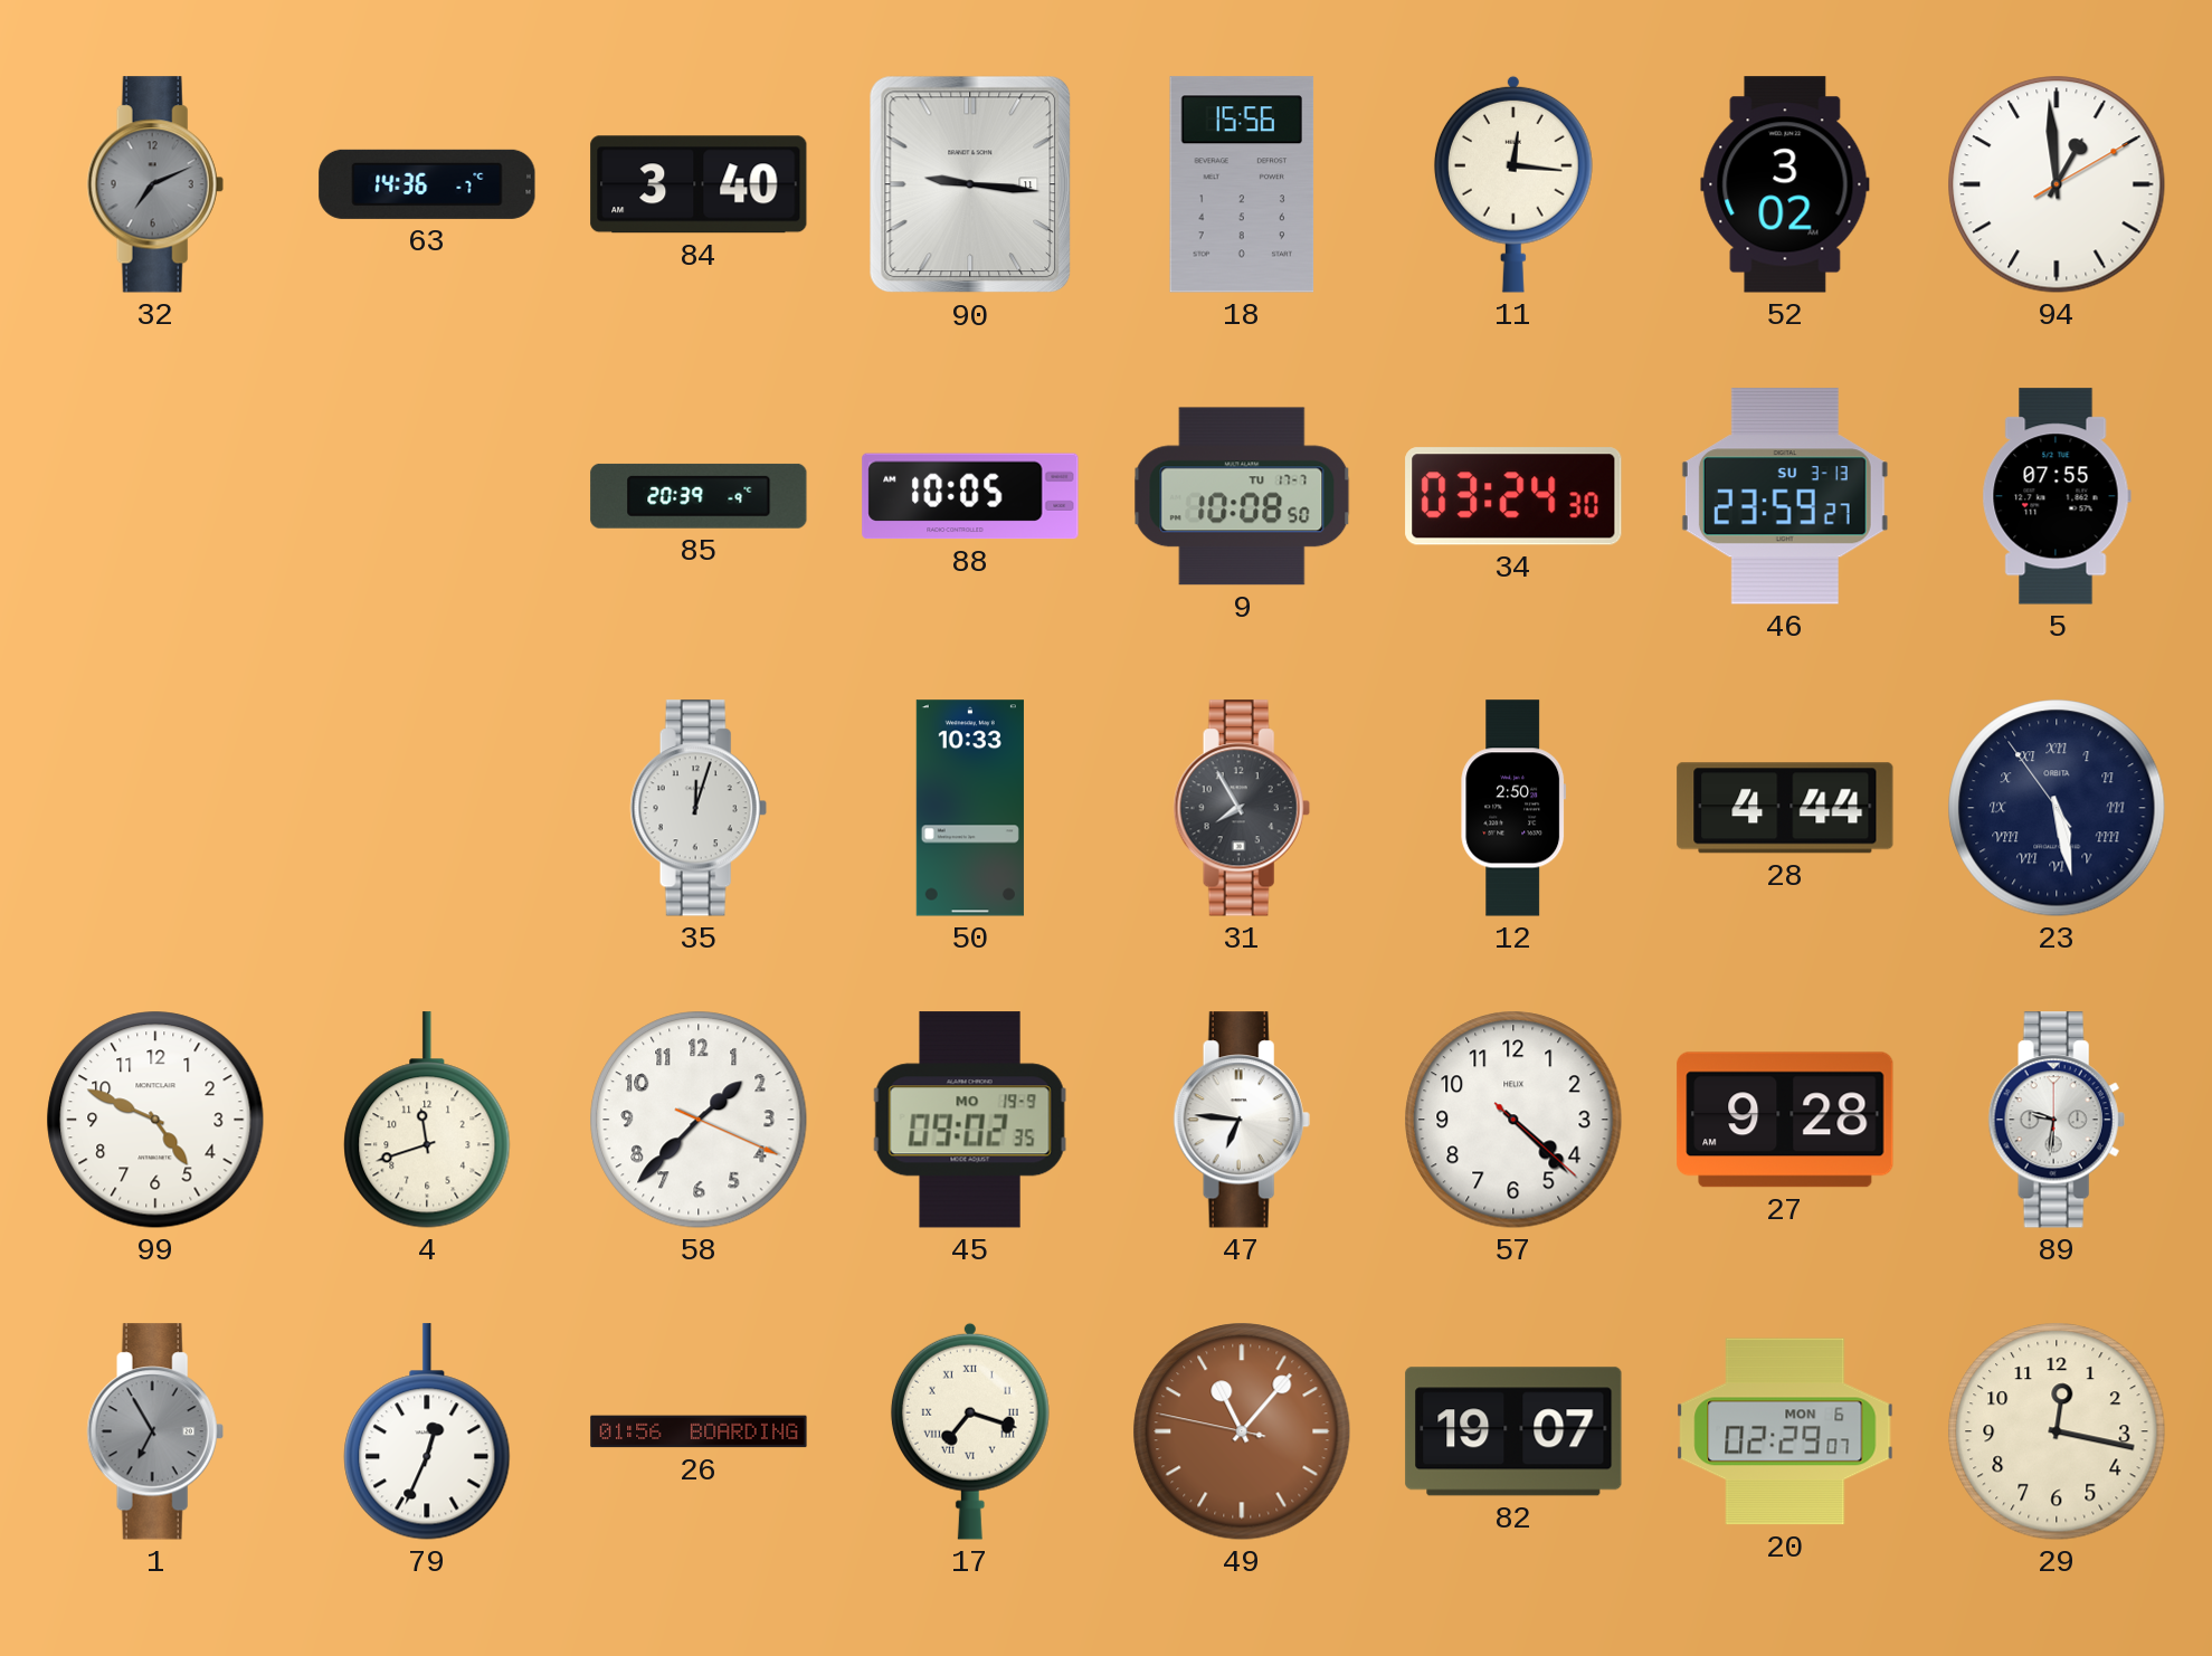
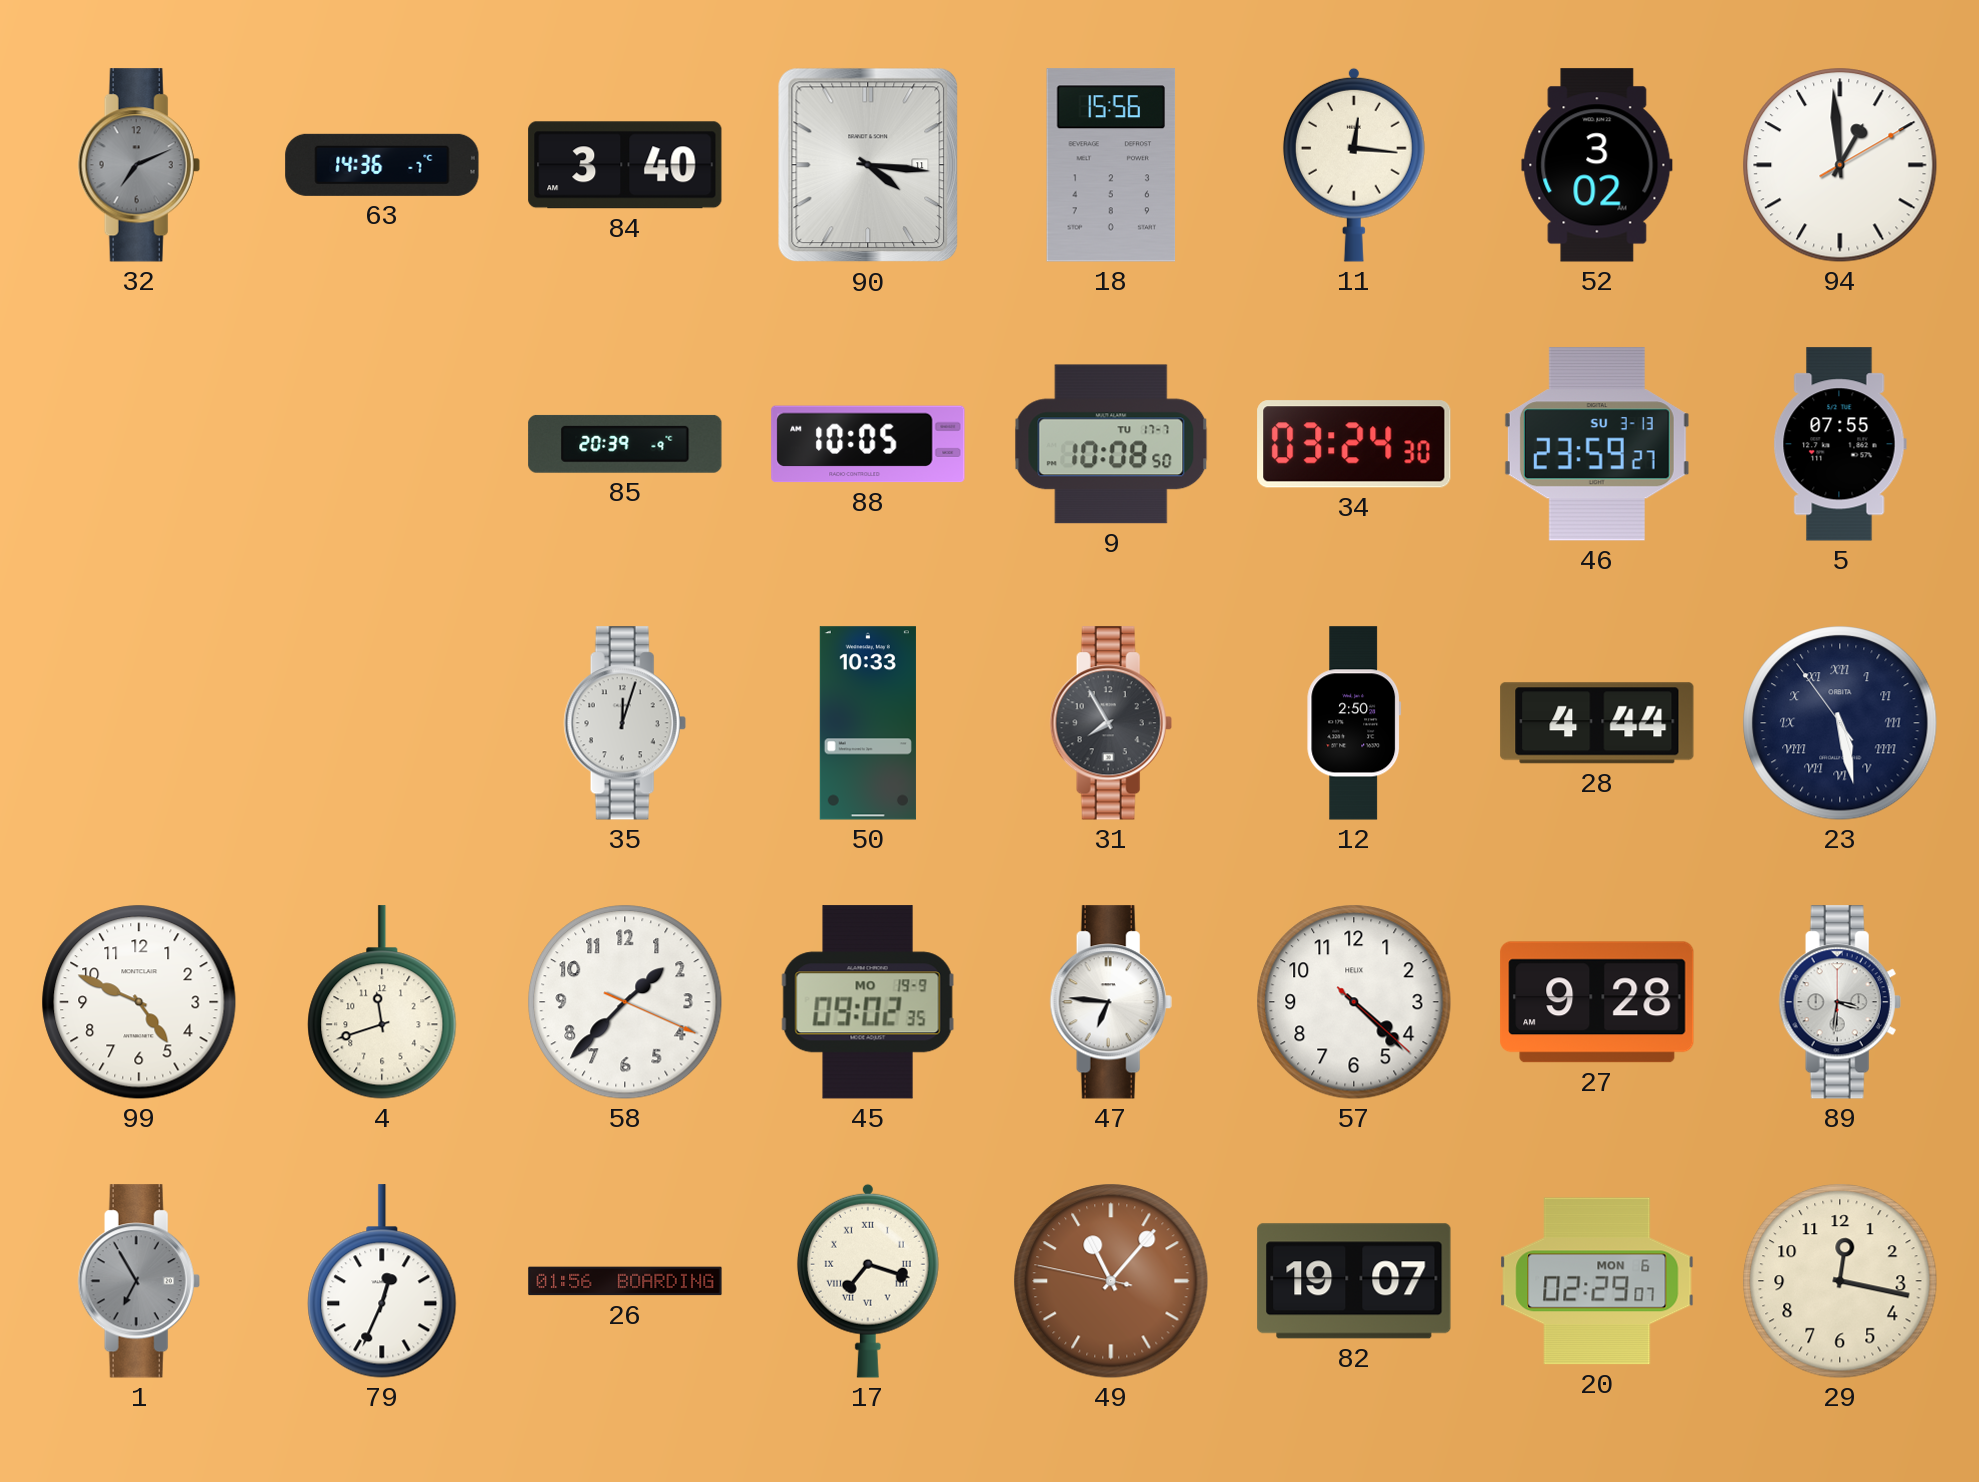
90: 9:16 -> 4:16 (868, 165)
89: 9:31 -> 3:31 (1840, 1002)
